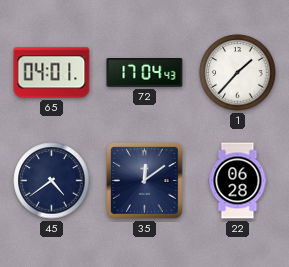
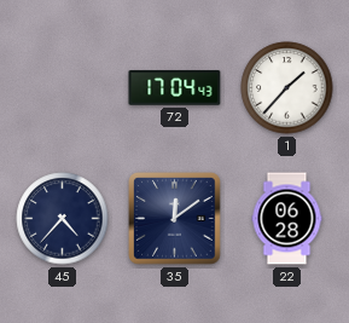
65: 04:01 -> none (52, 73)
45: 4:39 -> 4:37 (63, 219)
